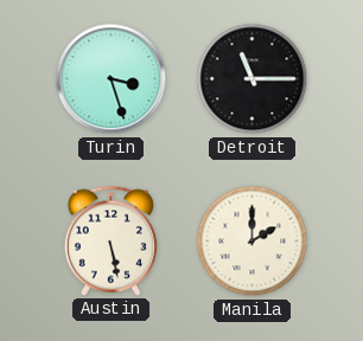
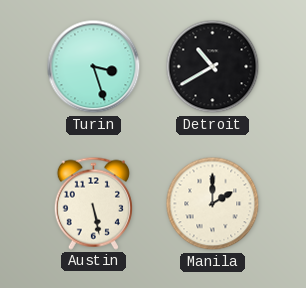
Detroit: 11:15 -> 10:40 (213, 67)
